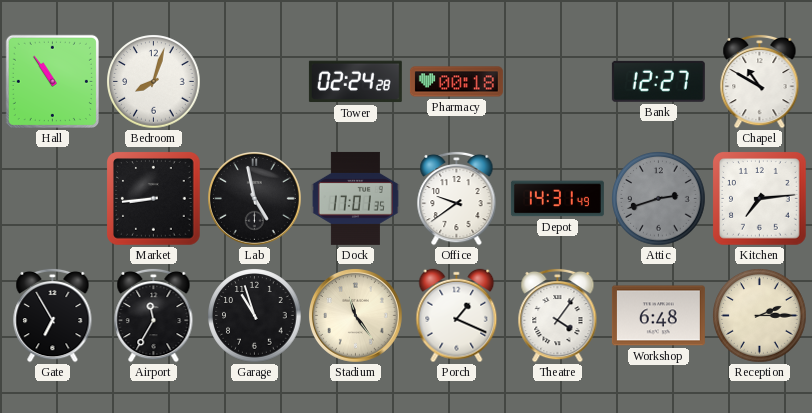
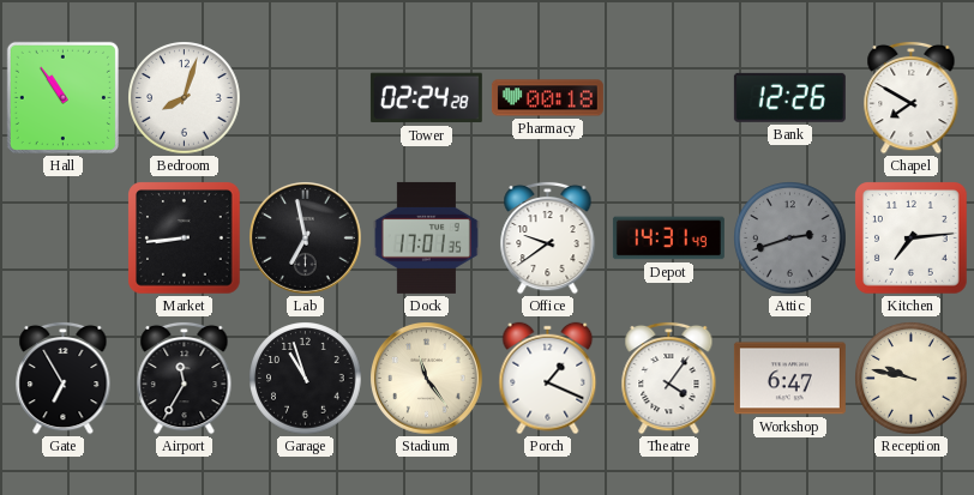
Bank: 12:27 -> 12:26 (789, 97)
Chapel: 10:50 -> 7:50 (912, 97)
Lab: 4:58 -> 6:58 (306, 239)
Workshop: 6:48 -> 6:47 (789, 379)
Reception: 2:15 -> 9:47 (912, 379)
